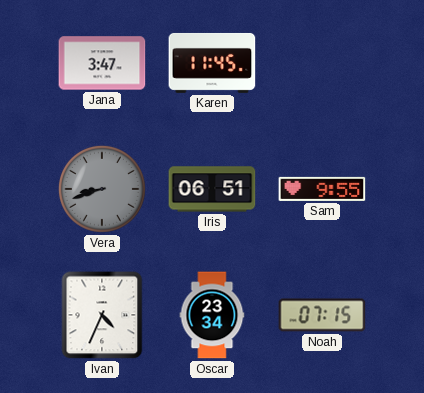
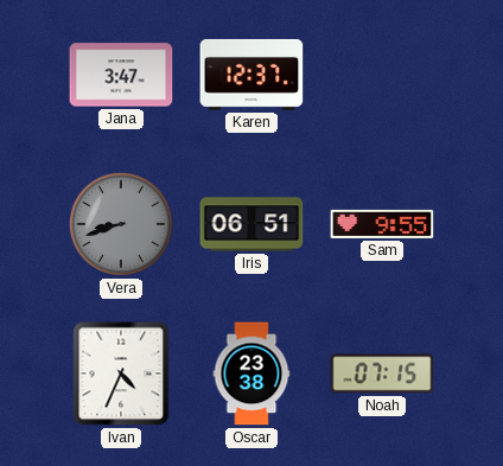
Karen: 11:45 -> 12:37 (251, 75)
Oscar: 23:34 -> 23:38 (251, 374)
